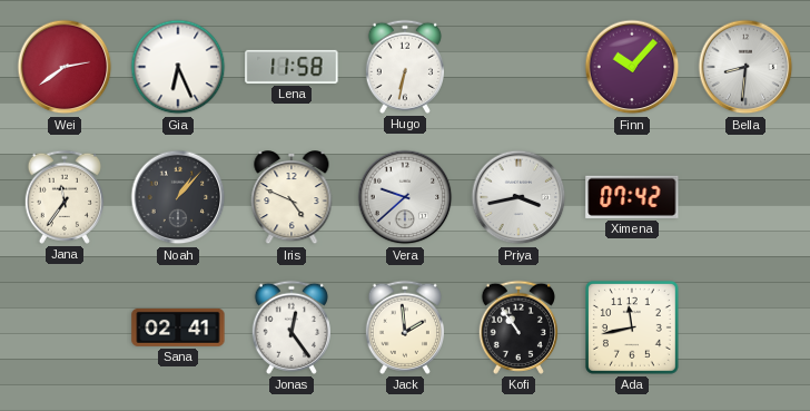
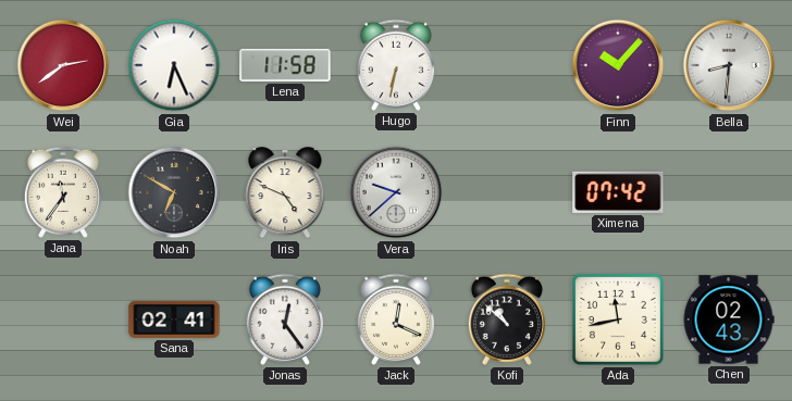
Noah: 1:07 -> 6:50 (174, 192)
Priya: 3:43 -> none (518, 197)
Jack: 1:59 -> 12:19 (396, 319)
Kofi: 10:54 -> 10:52 (507, 319)
Chen: none -> 02:43 (729, 319)
